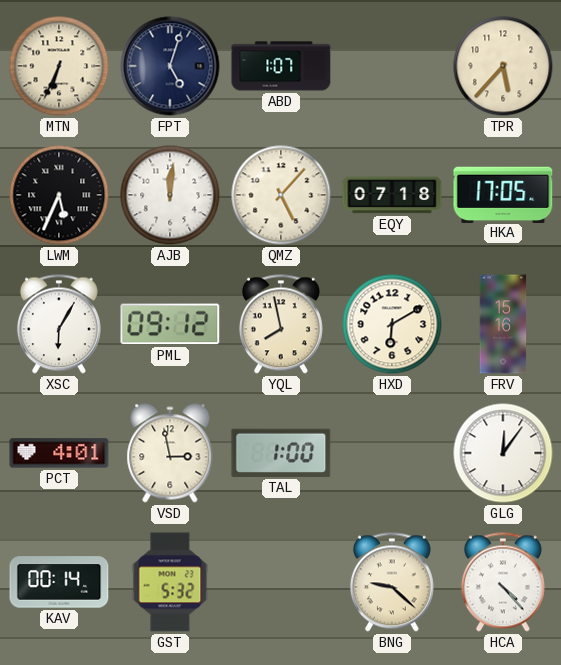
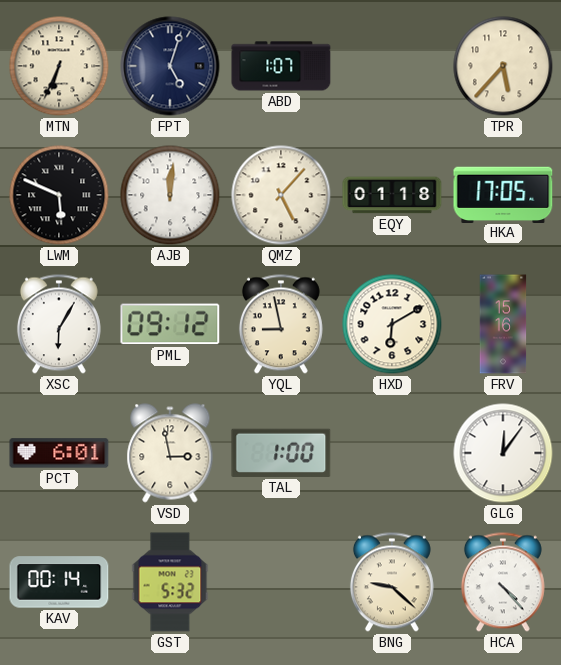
LWM: 5:34 -> 5:49 (59, 195)
EQY: 07:18 -> 01:18 (392, 195)
YQL: 7:58 -> 8:58 (281, 324)
PCT: 4:01 -> 6:01 (59, 453)
